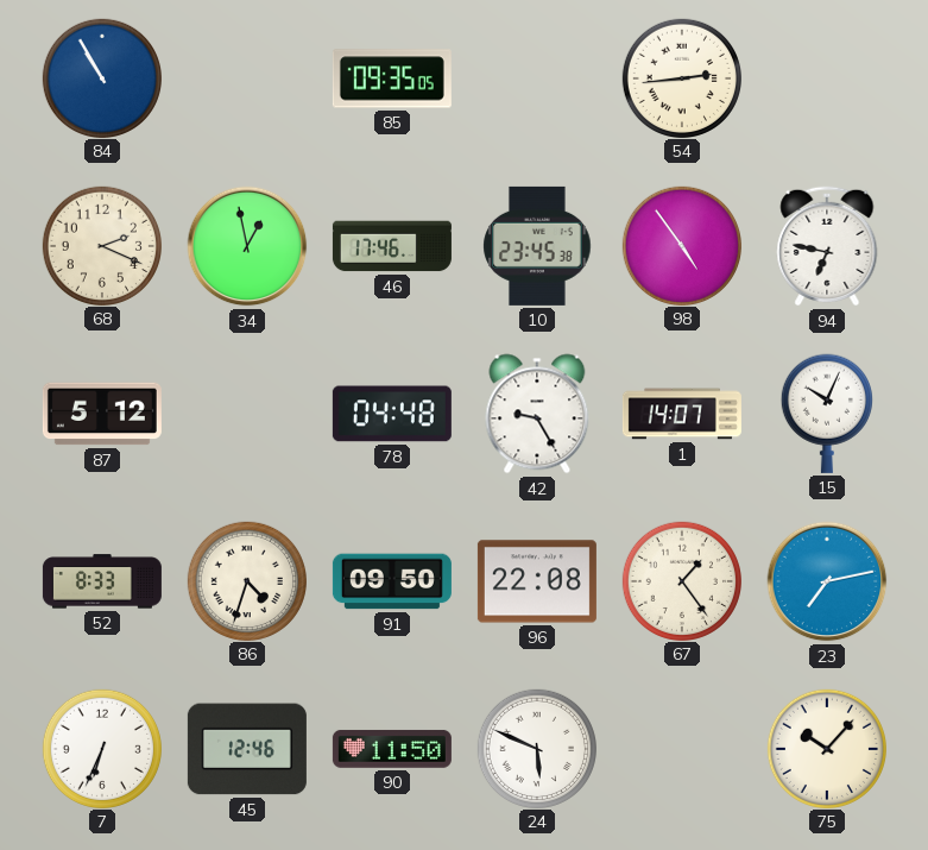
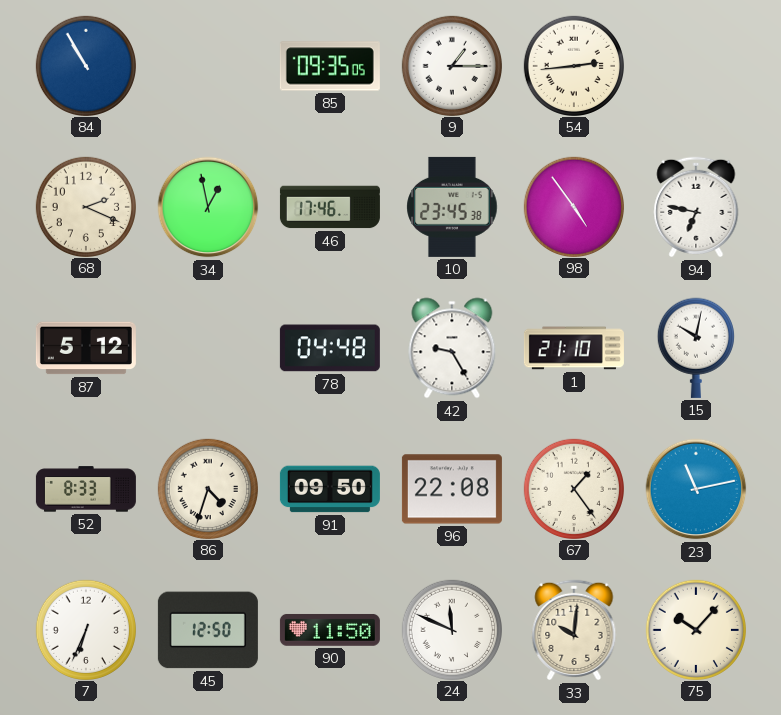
9: none -> 1:15 (451, 65)
1: 14:07 -> 21:10 (574, 348)
15: 10:04 -> 10:02 (696, 348)
23: 7:13 -> 11:13 (696, 489)
45: 12:46 -> 12:50 (208, 630)
24: 5:49 -> 11:49 (451, 629)
33: none -> 10:01 (574, 630)
